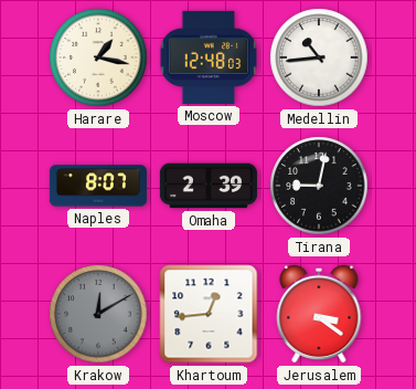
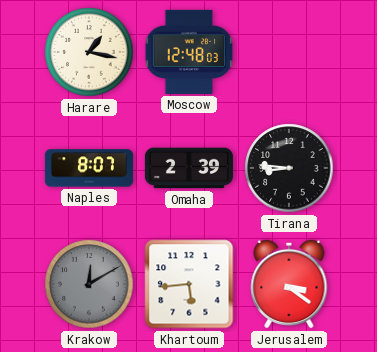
Medellin: 10:44 -> none (319, 57)
Tirana: 9:02 -> 8:46 (289, 168)
Khartoum: 12:44 -> 5:44 (189, 284)
